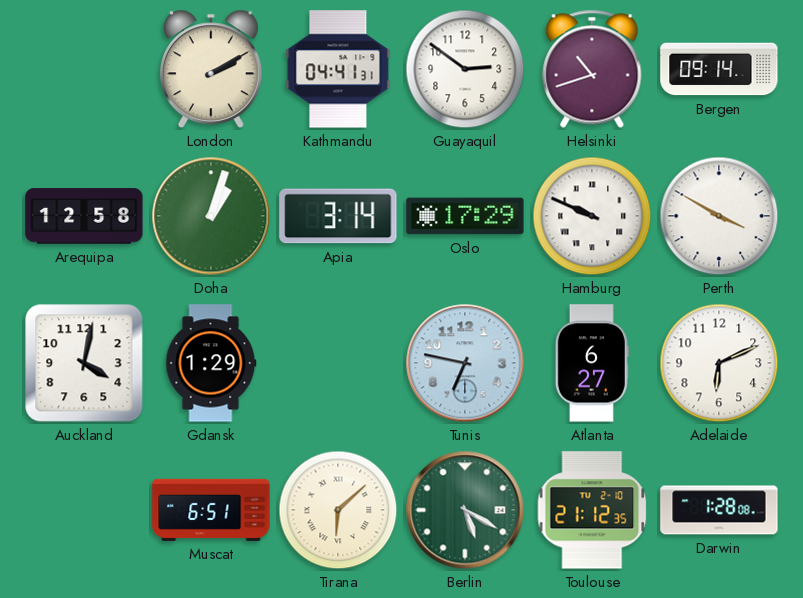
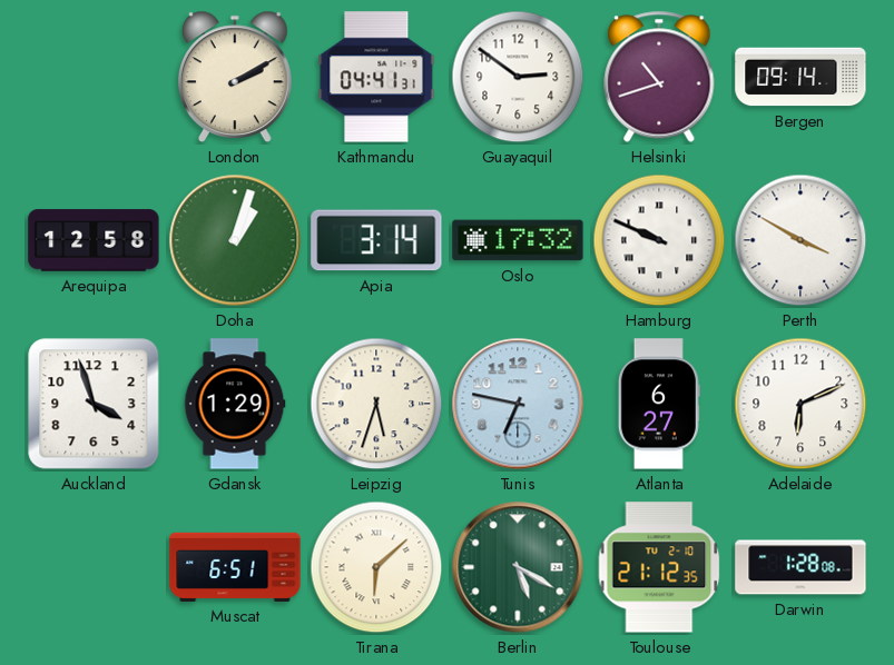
Oslo: 17:29 -> 17:32 (518, 240)
Auckland: 4:02 -> 3:57 (94, 404)
Leipzig: none -> 5:33 (376, 404)
